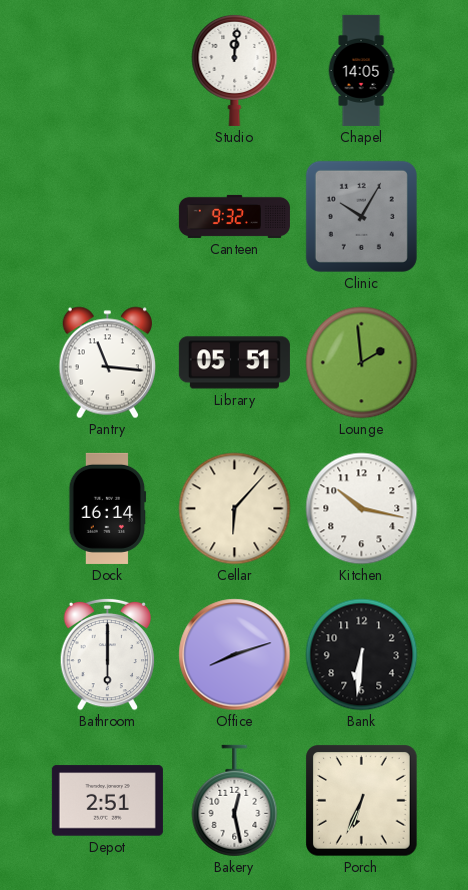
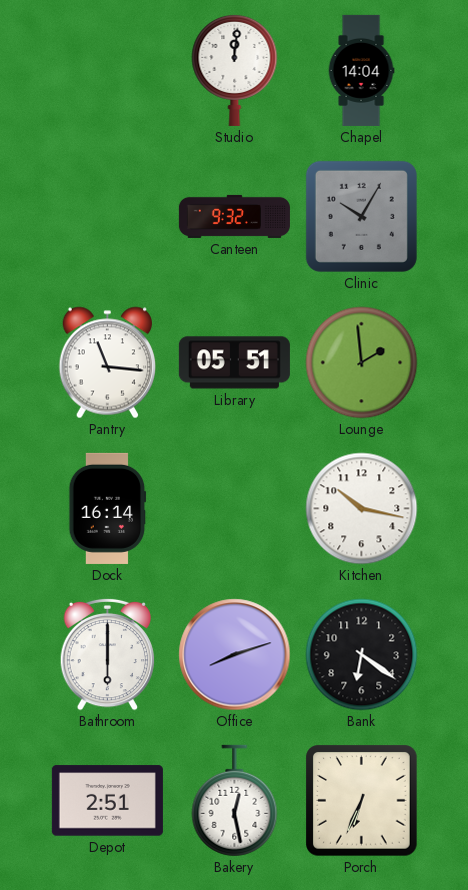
Chapel: 14:05 -> 14:04 (361, 70)
Cellar: 6:07 -> none (235, 509)
Bank: 6:31 -> 6:21 (362, 655)
